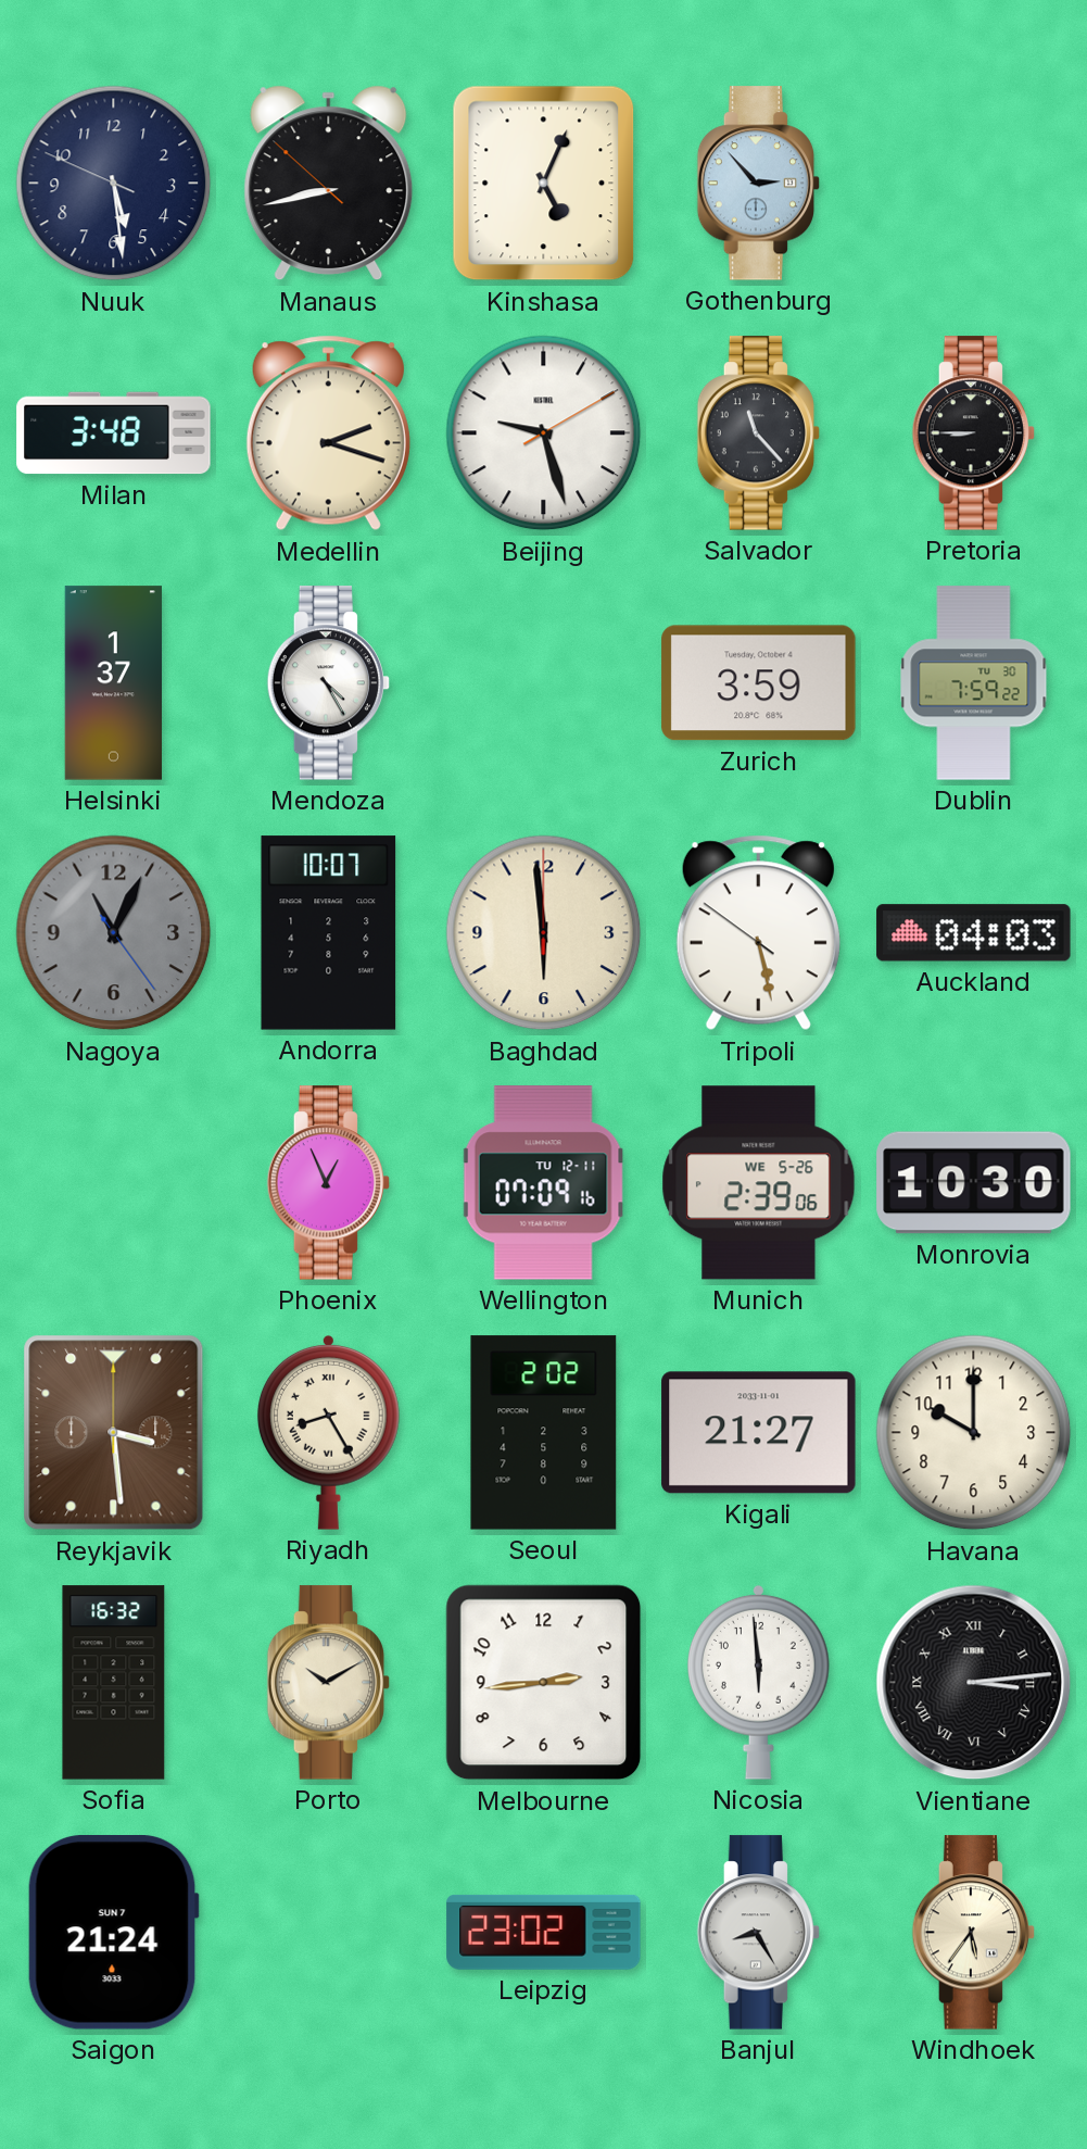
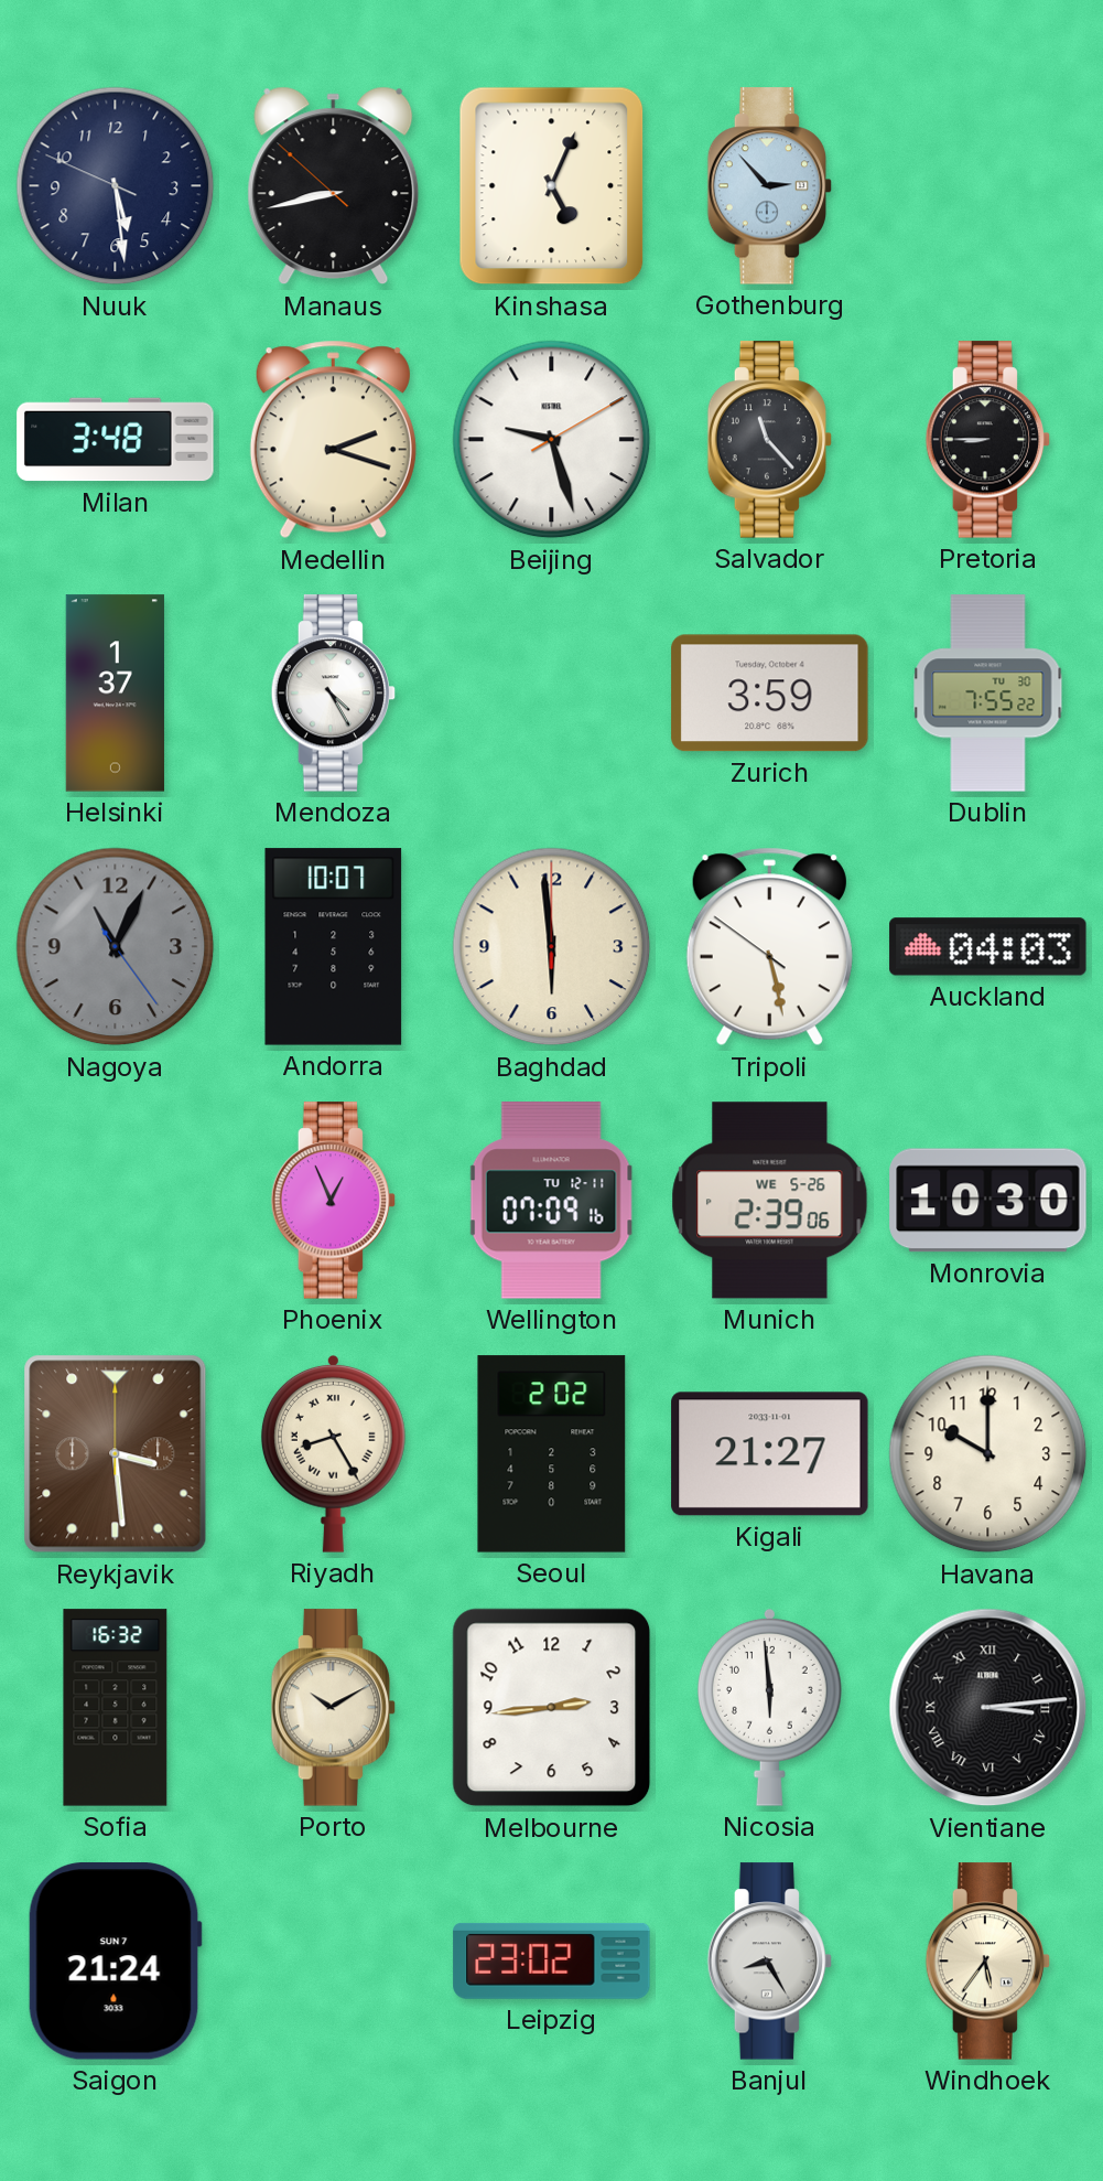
Dublin: 7:59 -> 7:55 (988, 694)
